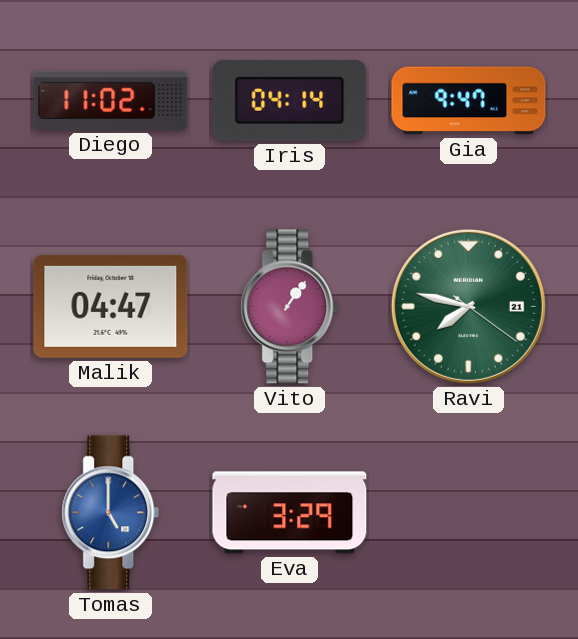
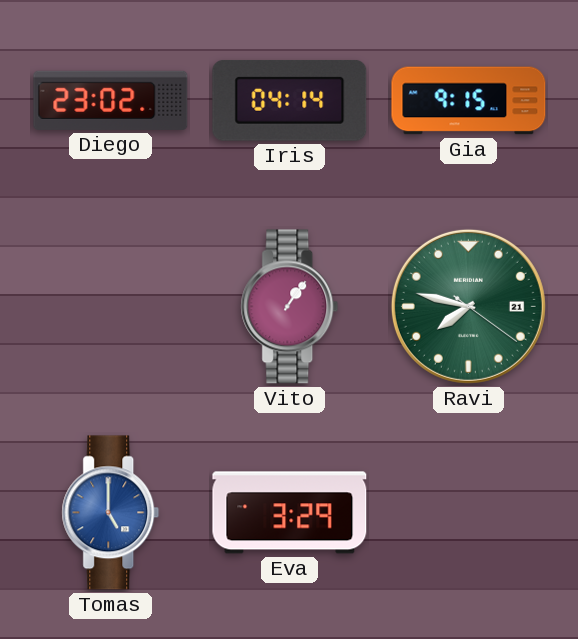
Diego: 11:02 -> 23:02 (111, 100)
Gia: 9:47 -> 9:15 (469, 101)
Malik: 04:47 -> none (111, 306)
